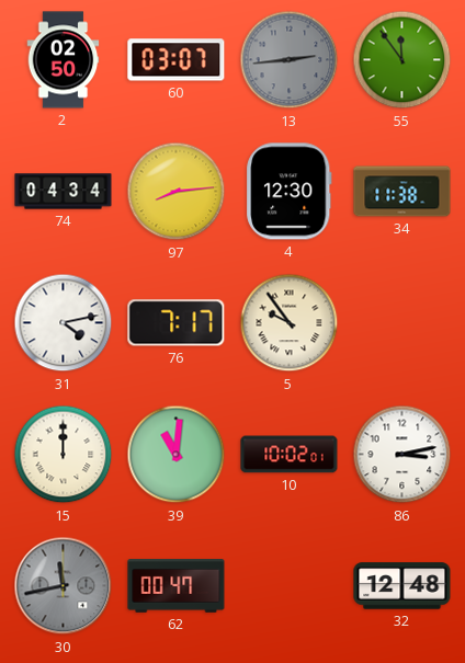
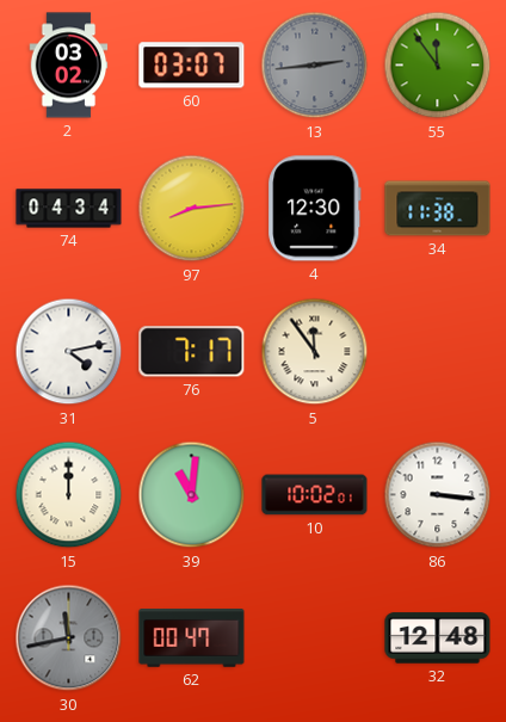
2: 02:50 -> 03:02 (69, 66)
5: 9:54 -> 11:54 (315, 352)
86: 3:13 -> 3:16 (438, 495)
